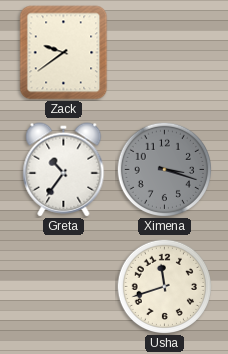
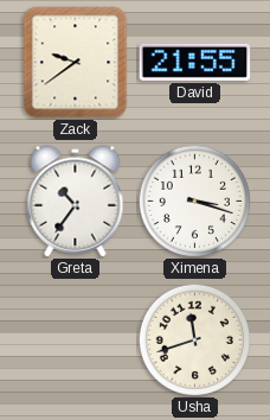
David: none -> 21:55 (195, 62)
Ximena dial: grey -> white (194, 201)
